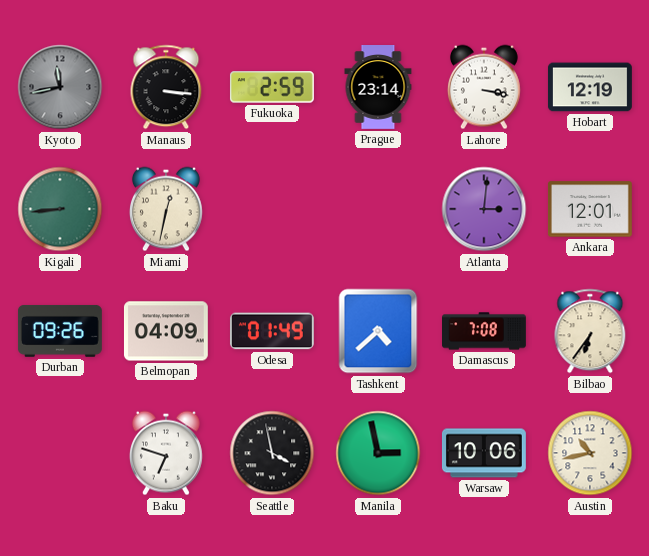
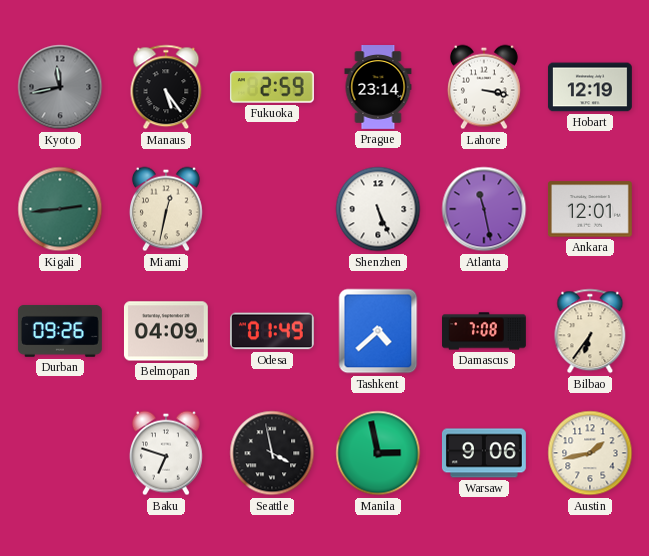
Manaus: 3:16 -> 5:24 (166, 87)
Kigali: 8:44 -> 2:44 (60, 209)
Shenzhen: none -> 5:26 (378, 209)
Atlanta: 3:01 -> 11:28 (484, 209)
Warsaw: 10:06 -> 9:06 (484, 453)
Austin: 10:43 -> 1:43 (590, 453)
